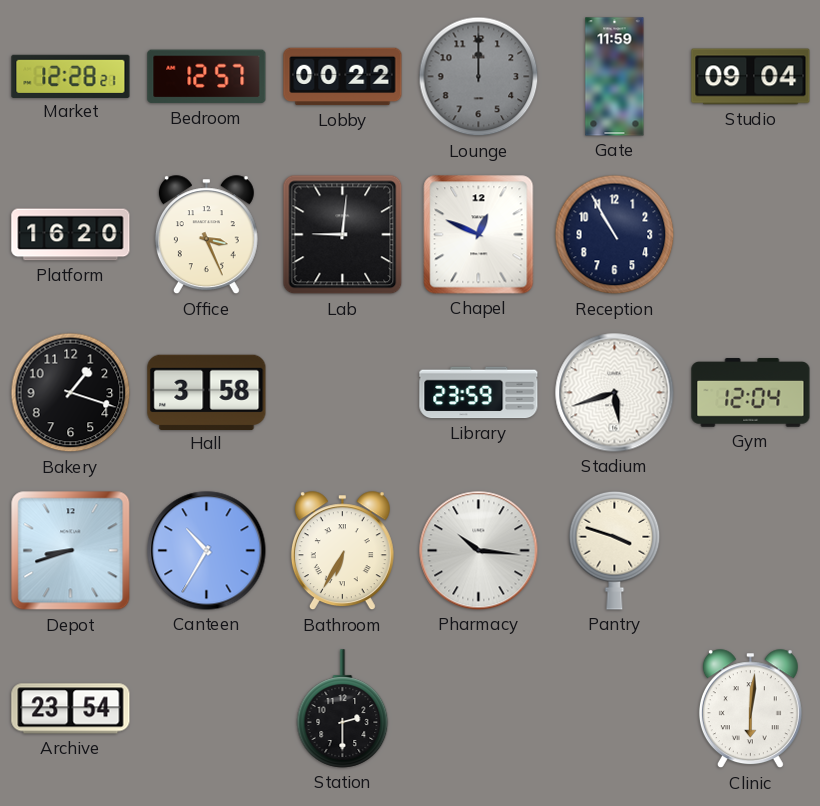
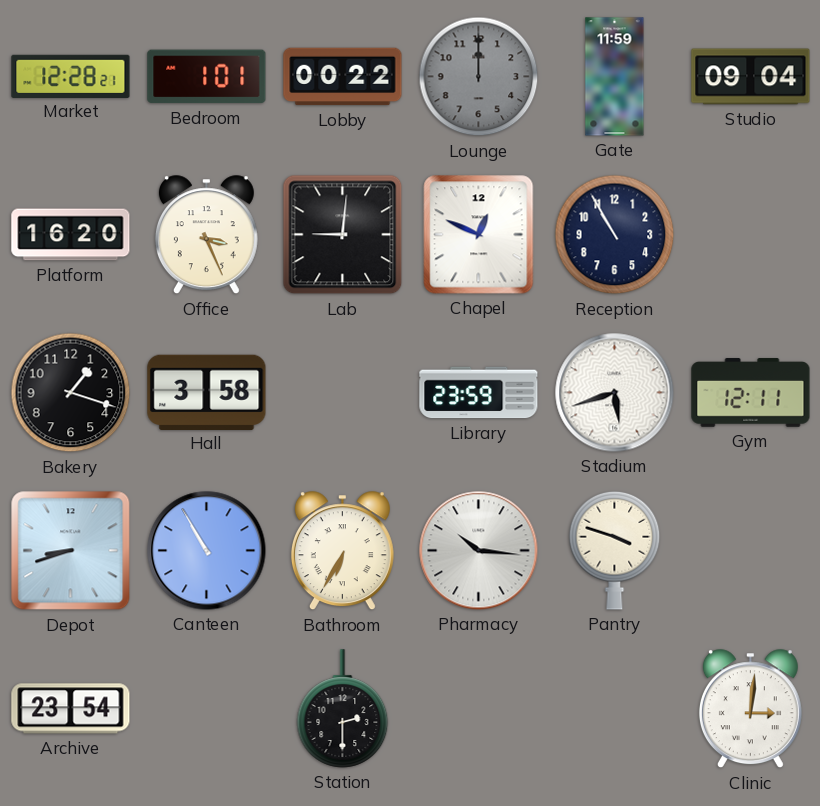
Bedroom: 12:57 -> 1:01 (207, 77)
Gym: 12:04 -> 12:11 (751, 393)
Canteen: 10:35 -> 10:55 (207, 551)
Clinic: 6:01 -> 3:01 (750, 709)
